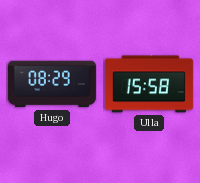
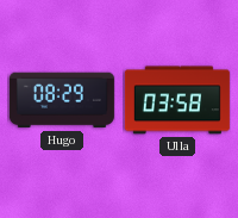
Ulla: 15:58 -> 03:58 (177, 100)
